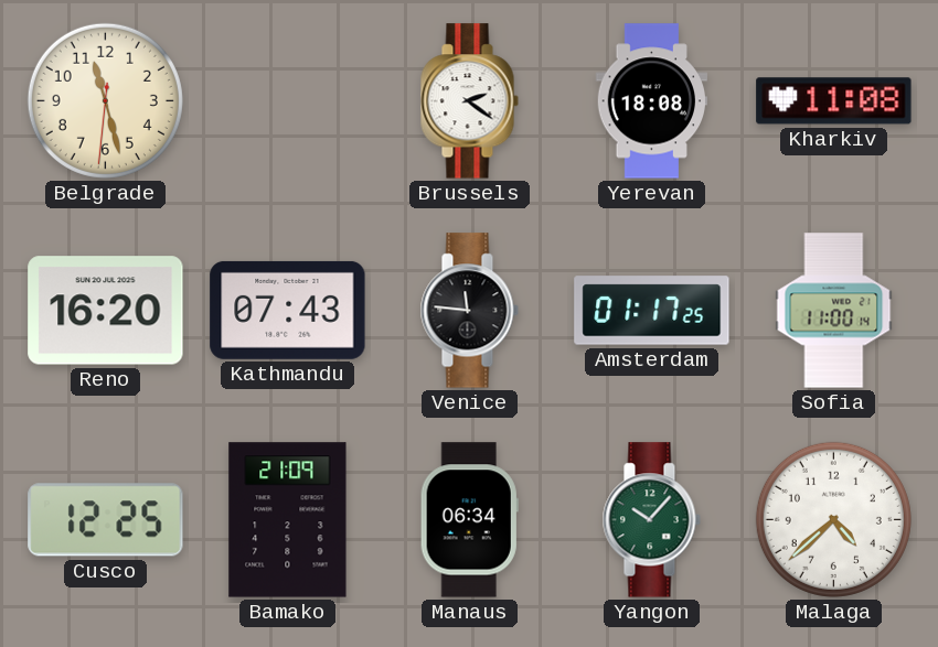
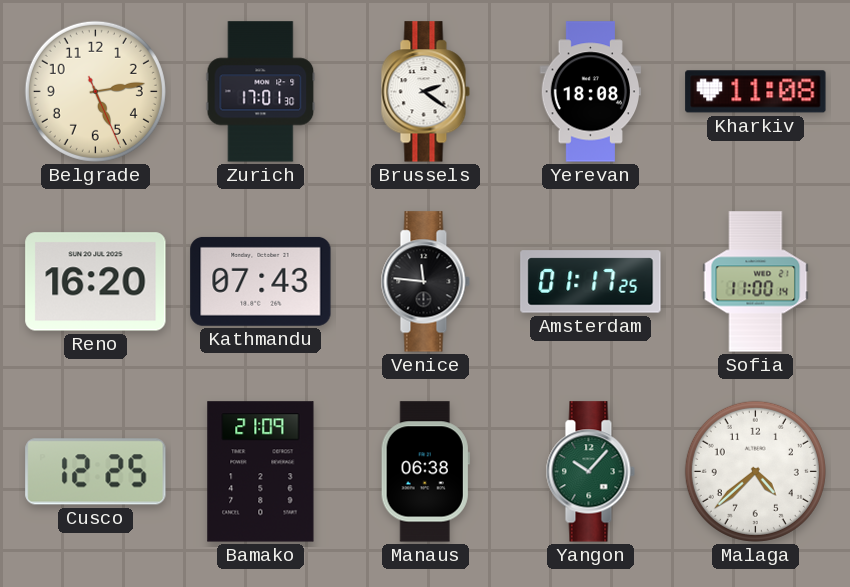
Belgrade: 11:27 -> 5:13 (95, 91)
Zurich: none -> 17:01 (261, 92)
Manaus: 06:34 -> 06:38 (425, 472)
